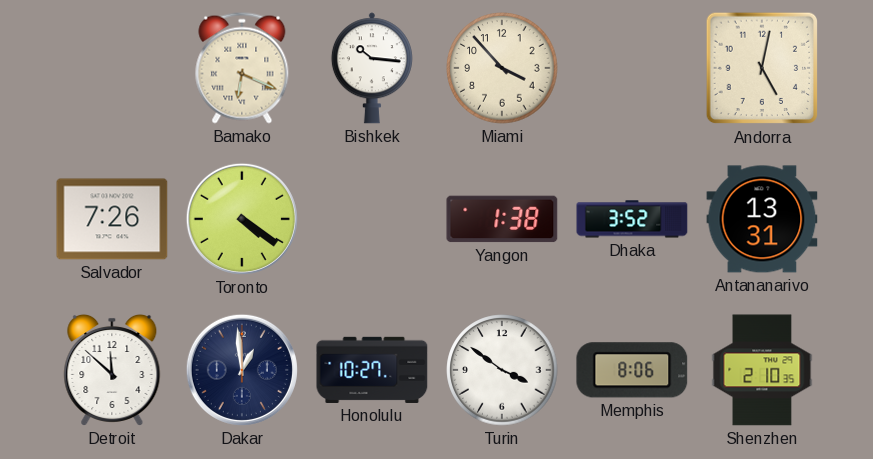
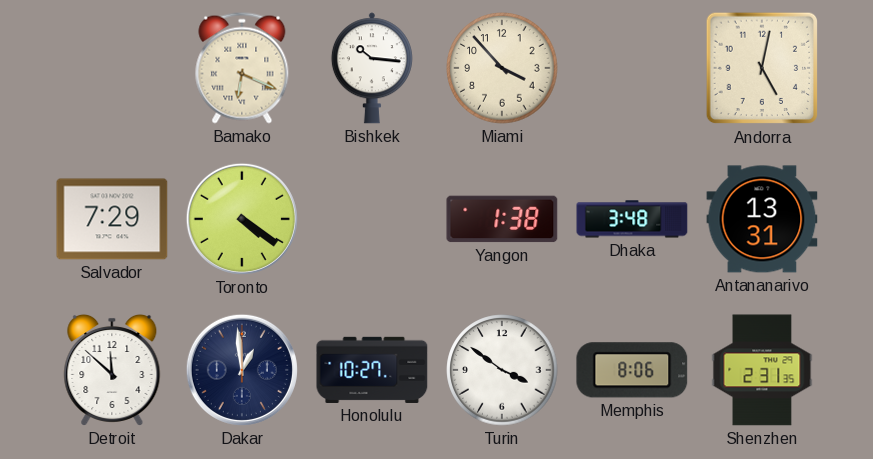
Salvador: 7:26 -> 7:29 (112, 219)
Dhaka: 3:52 -> 3:48 (632, 219)
Shenzhen: 2:10 -> 2:31 (762, 370)
